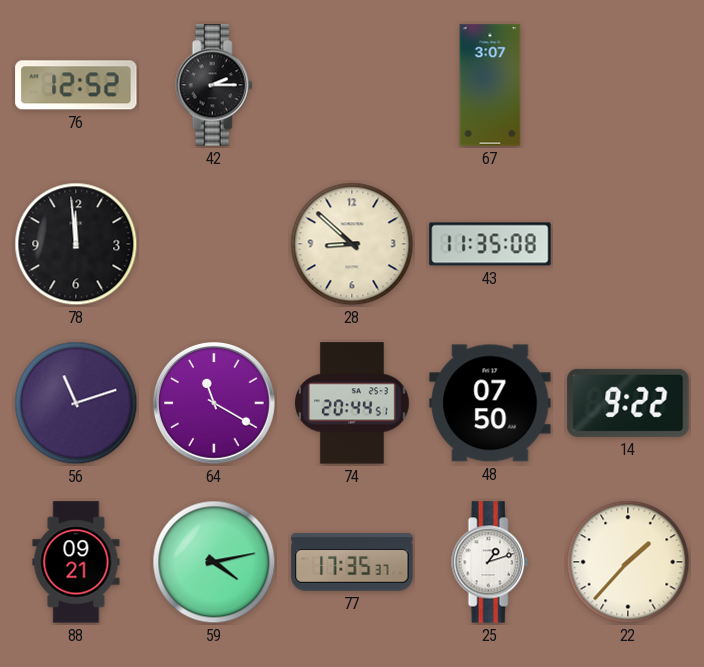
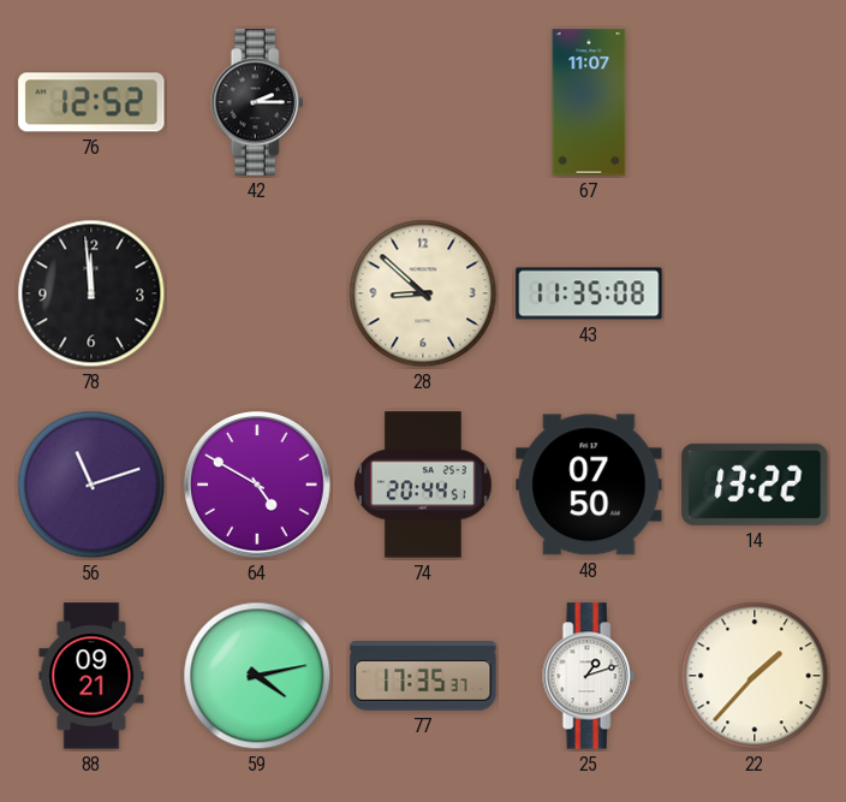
67: 3:07 -> 11:07 (589, 102)
64: 11:20 -> 4:50 (257, 485)
14: 9:22 -> 13:22 (755, 485)
